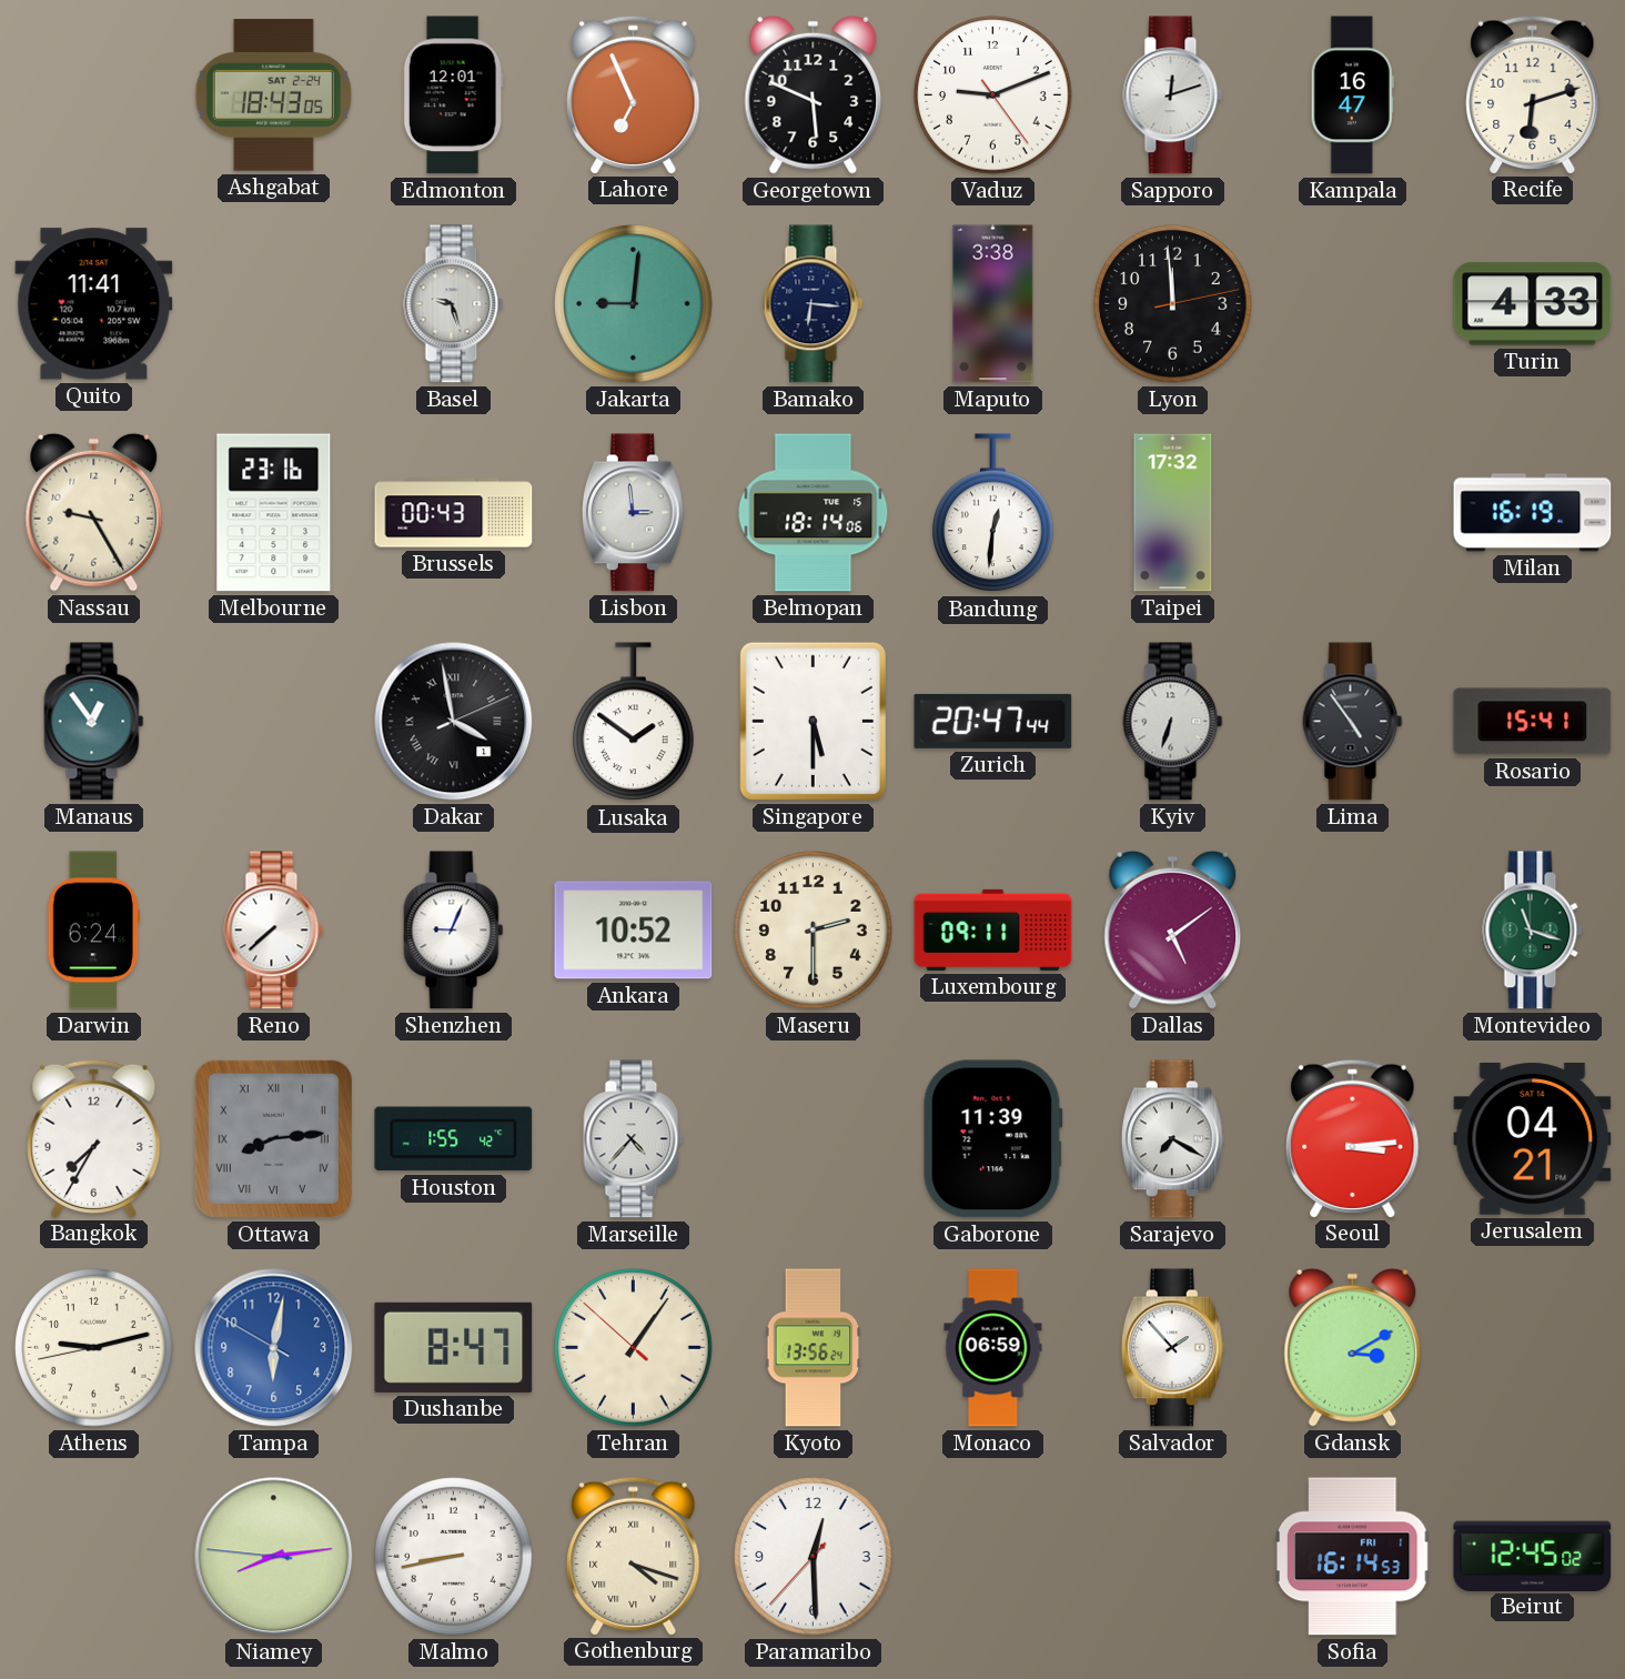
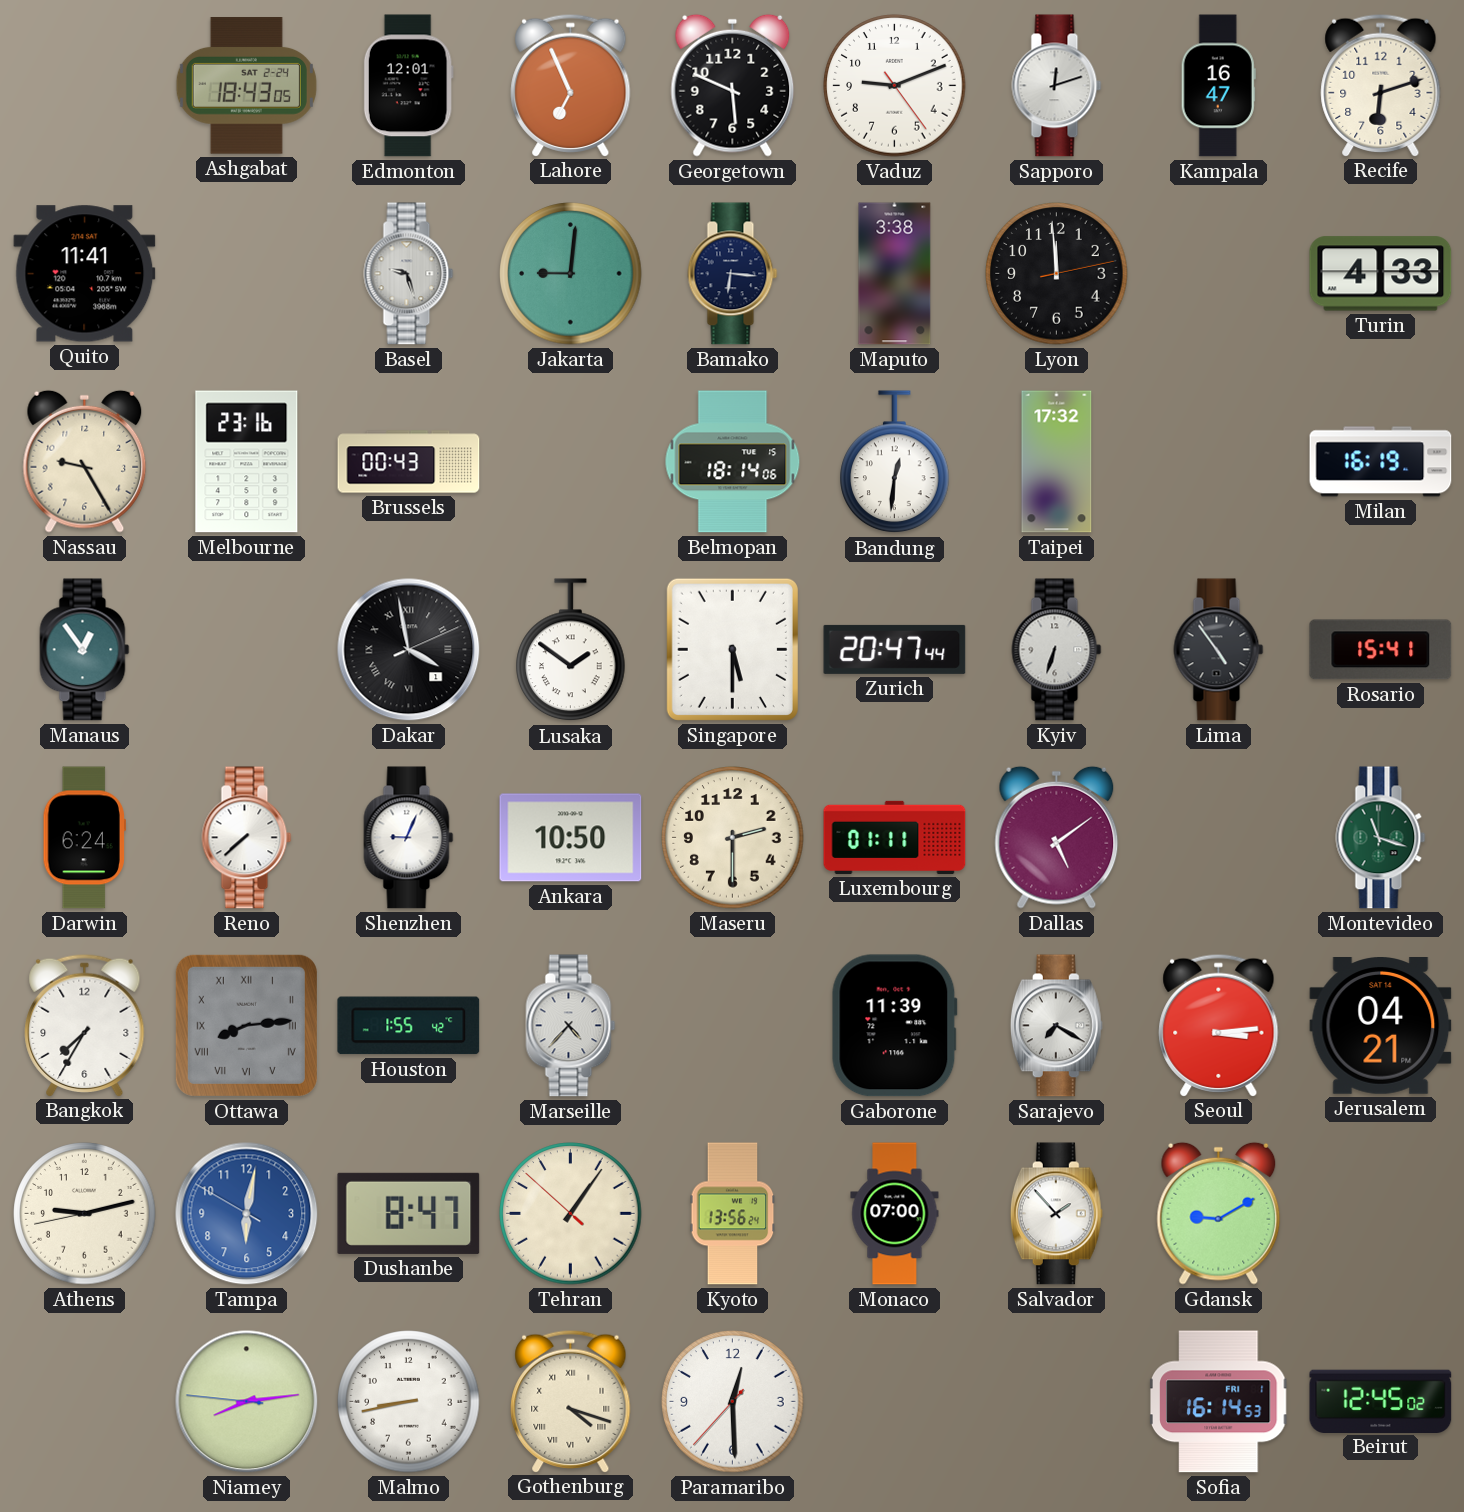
Lisbon: 2:59 -> none (633, 513)
Ankara: 10:52 -> 10:50 (571, 838)
Luxembourg: 09:11 -> 01:11 (895, 837)
Monaco: 06:59 -> 07:00 (895, 1214)
Gdansk: 3:10 -> 9:10 (1219, 1213)
